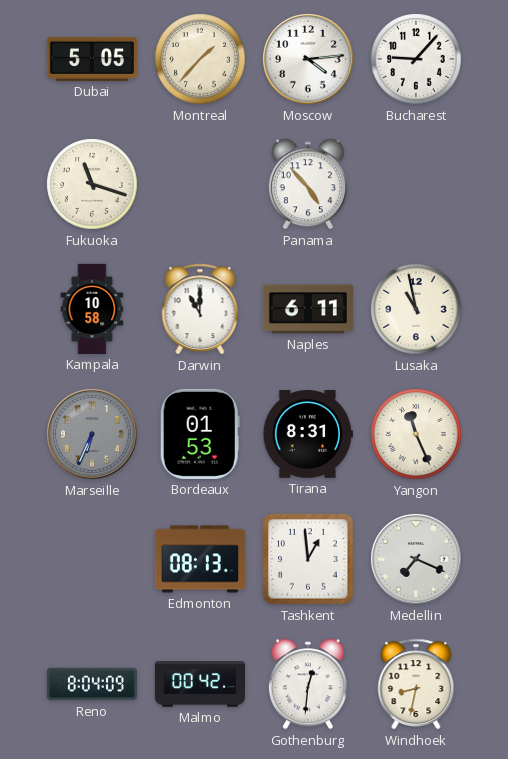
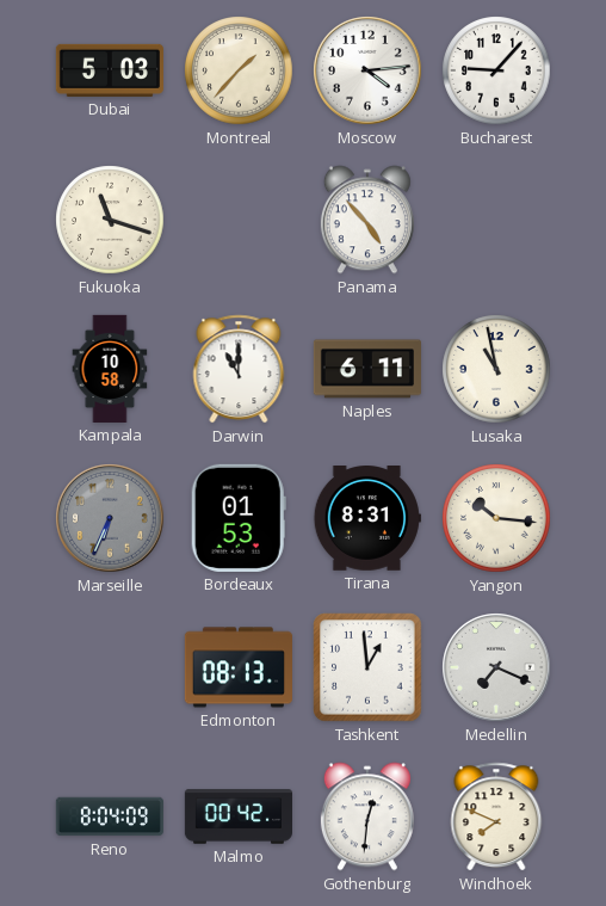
Dubai: 5:05 -> 5:03 (110, 70)
Yangon: 11:26 -> 10:16 (496, 518)
Windhoek: 8:32 -> 7:49 (496, 816)
